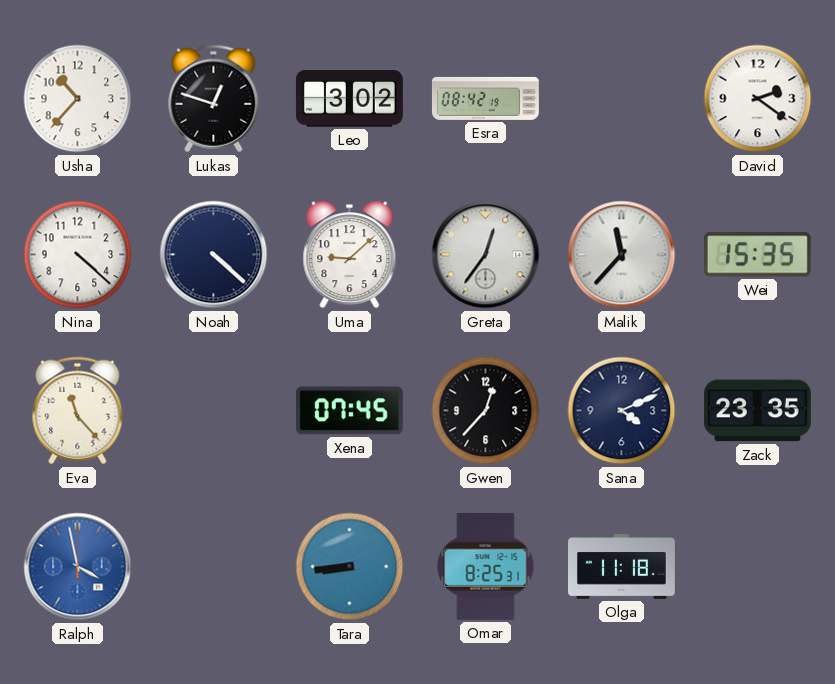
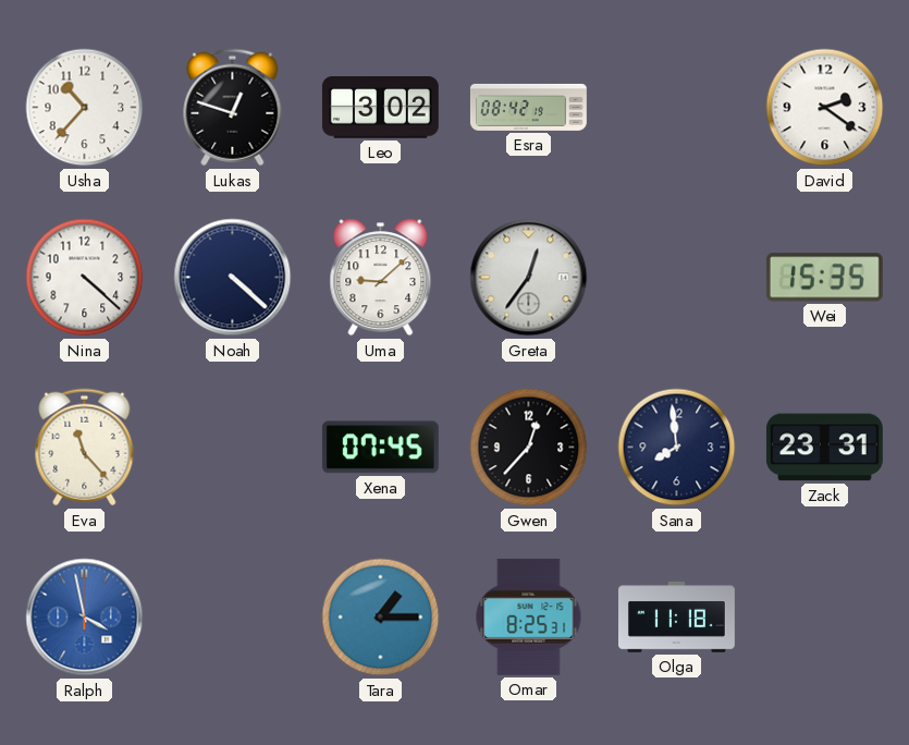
Malik: 11:37 -> none (622, 255)
Sana: 4:11 -> 7:59 (677, 448)
Zack: 23:35 -> 23:31 (824, 448)
Tara: 8:44 -> 1:15 (381, 618)
